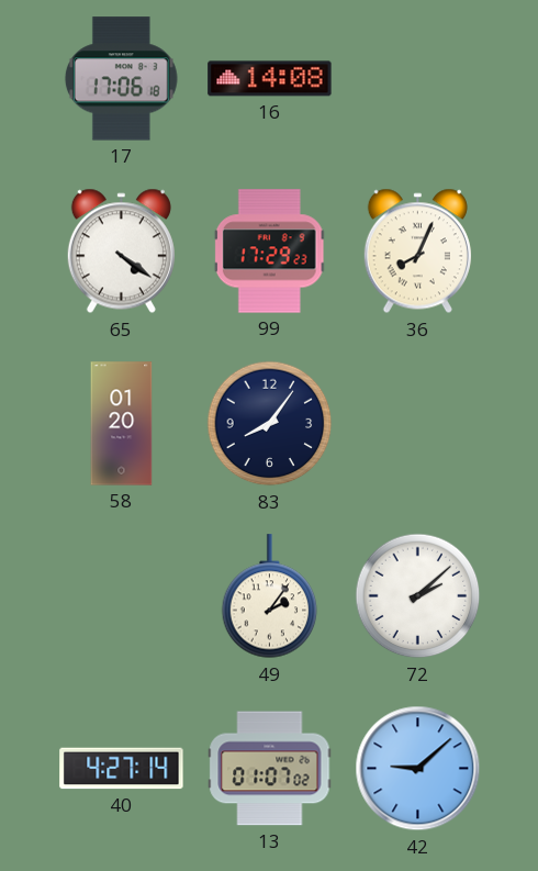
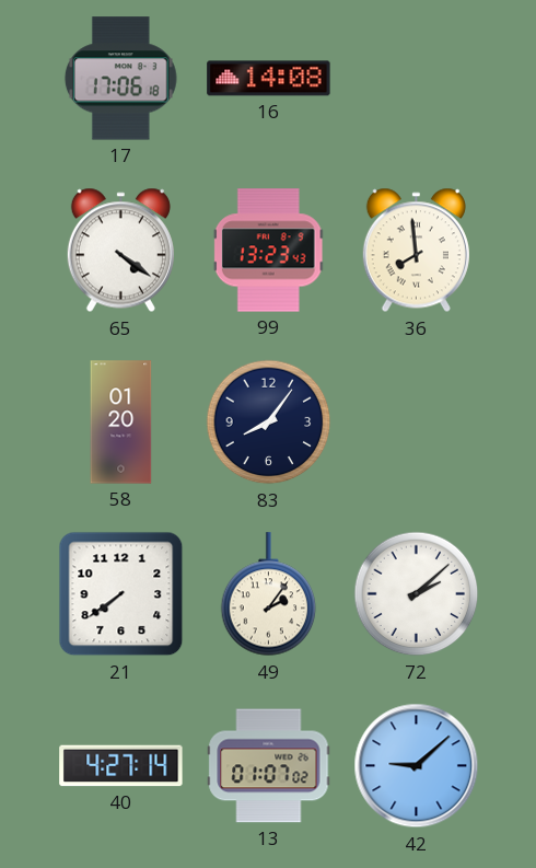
99: 17:29 -> 13:23 (269, 251)
36: 8:04 -> 7:59 (416, 251)
21: none -> 7:39 (121, 594)
